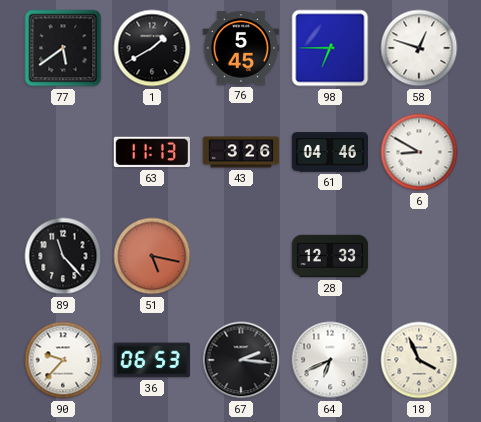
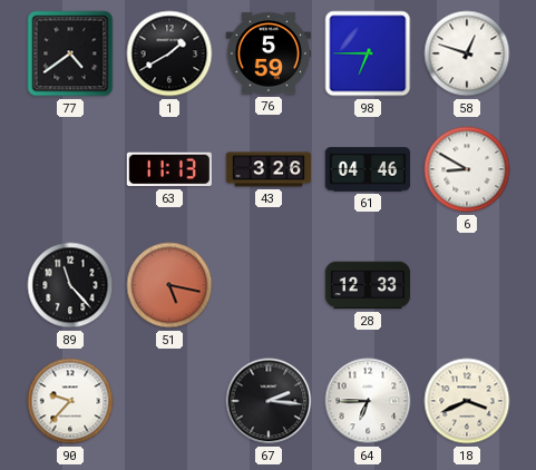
77: 5:39 -> 4:39 (70, 53)
76: 5:45 -> 5:59 (269, 53)
36: 06:53 -> none (152, 360)
64: 6:41 -> 6:45 (368, 401)
18: 3:56 -> 3:41 (467, 401)
